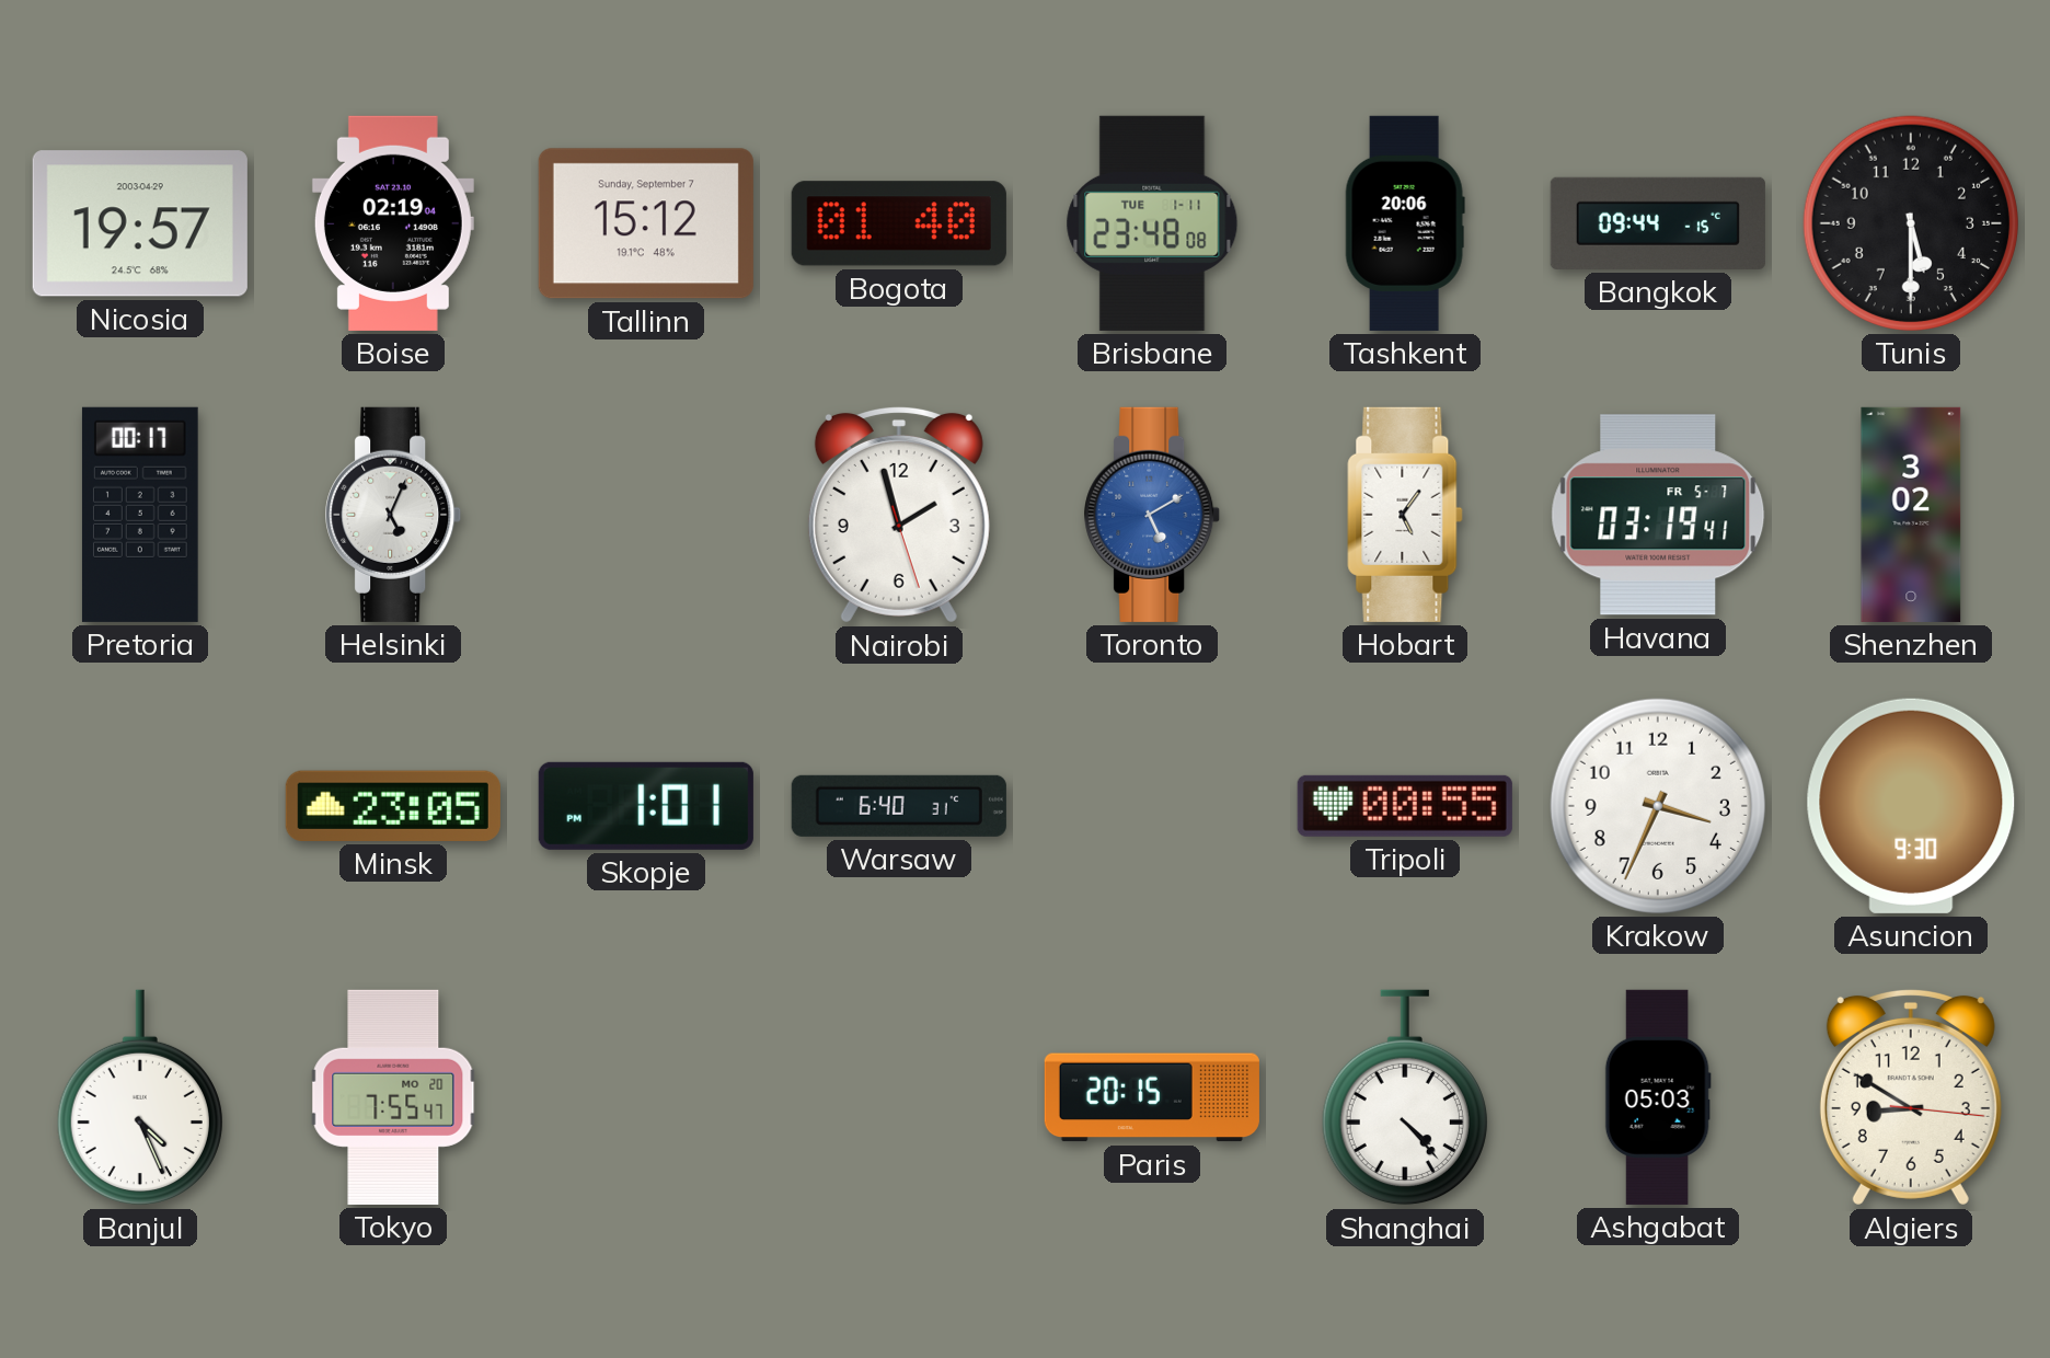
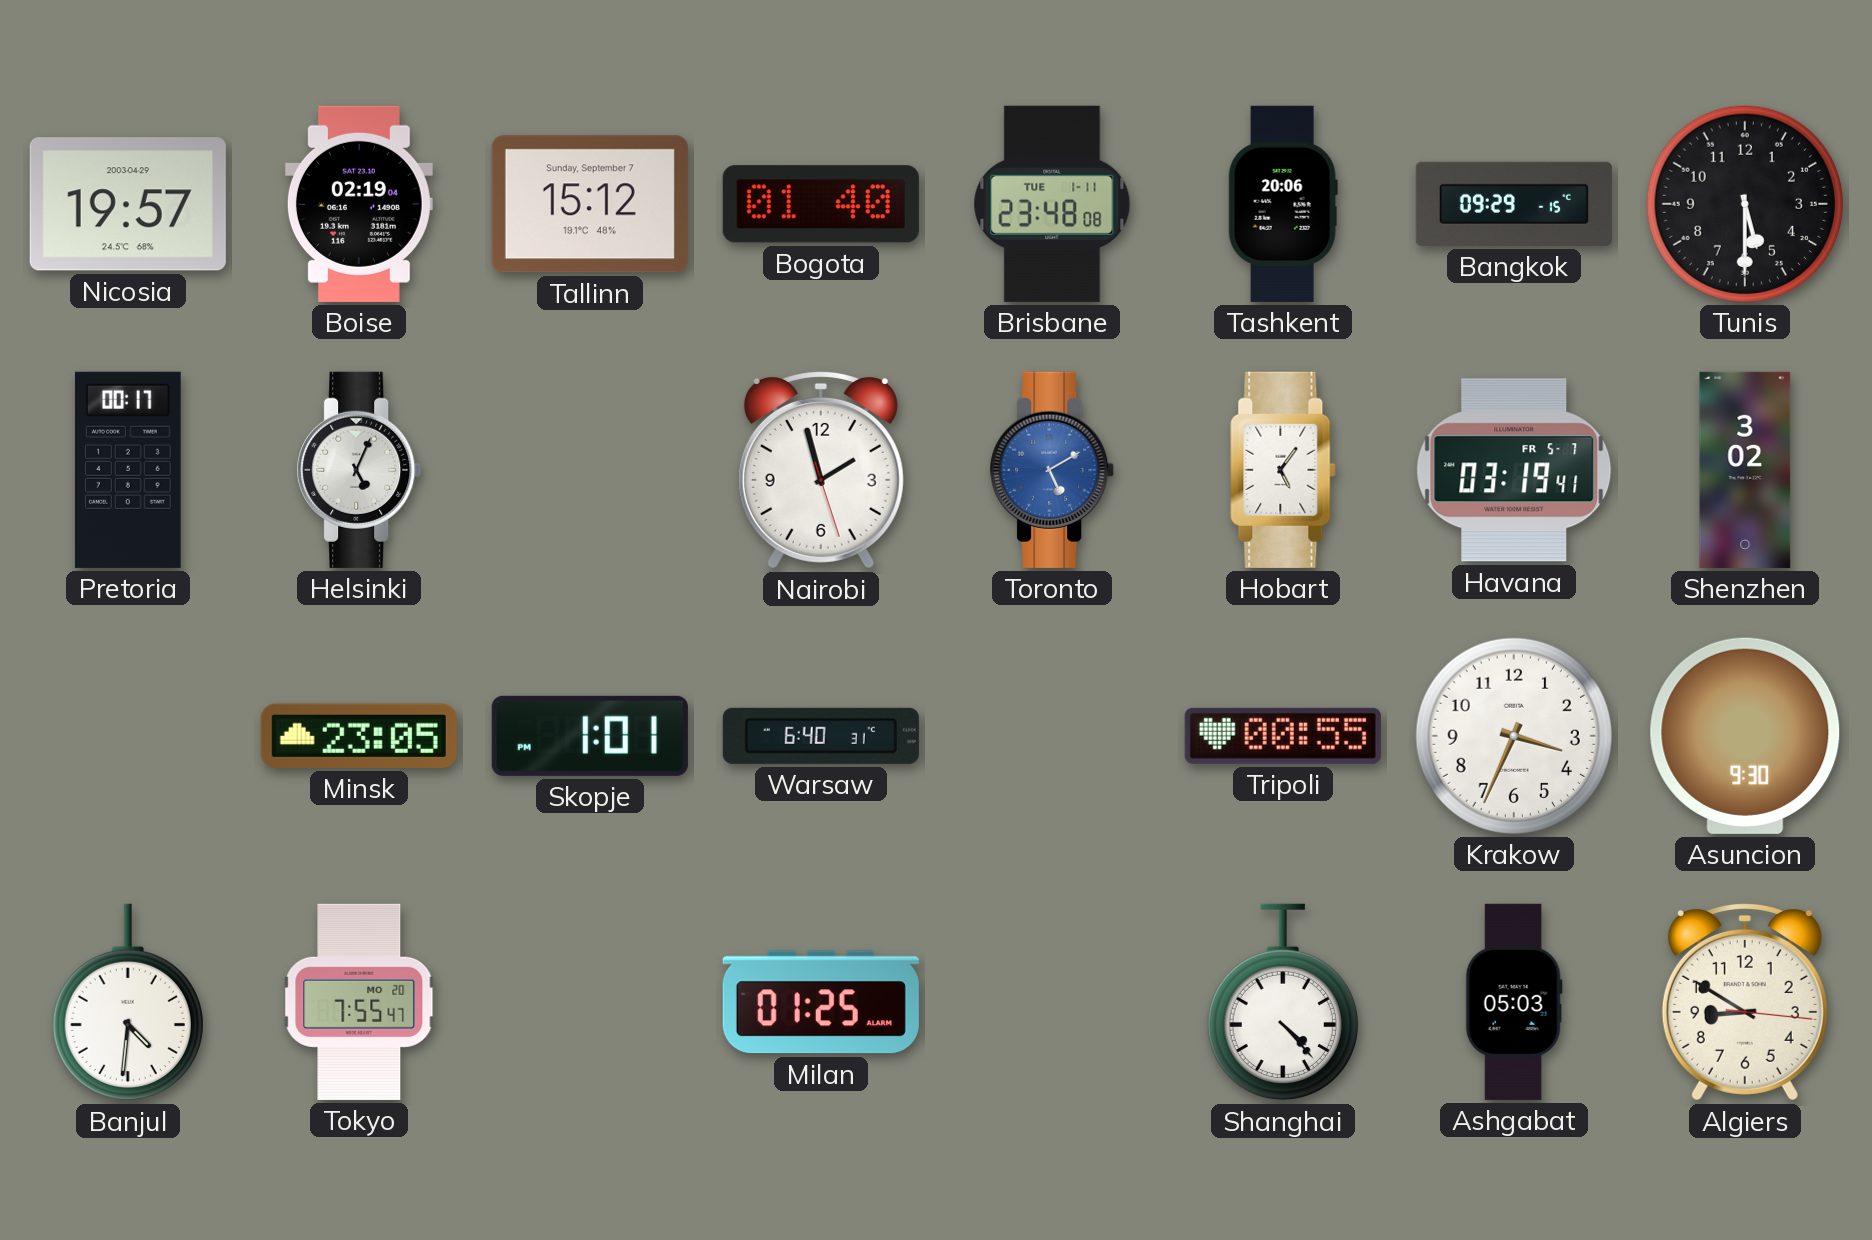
Bangkok: 09:44 -> 09:29 (1514, 204)
Banjul: 4:26 -> 4:31 (128, 1002)
Milan: none -> 01:25 (821, 1002)
Paris: 20:15 -> none (1152, 1097)
